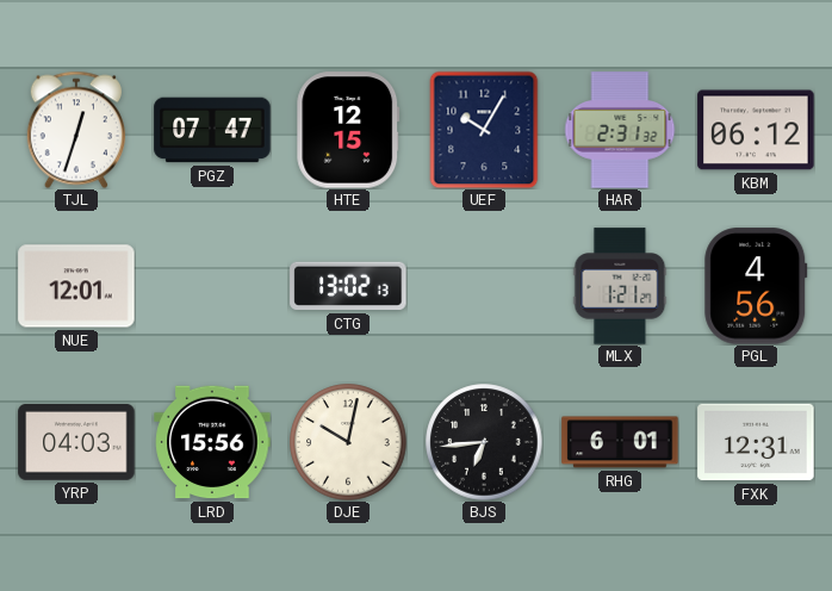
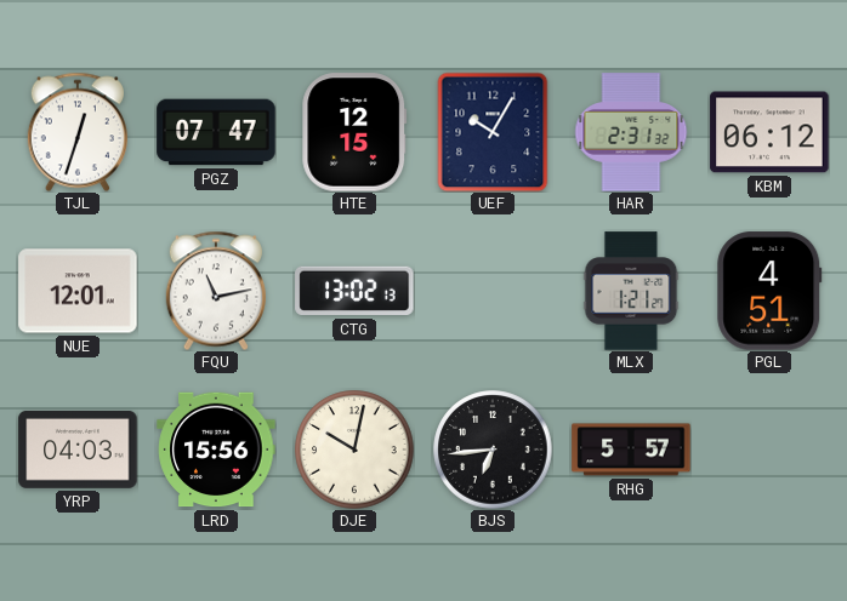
FQU: none -> 11:13 (216, 291)
PGL: 4:56 -> 4:51 (769, 291)
RHG: 6:01 -> 5:57 (631, 450)
FXK: 12:31 -> none (756, 442)
